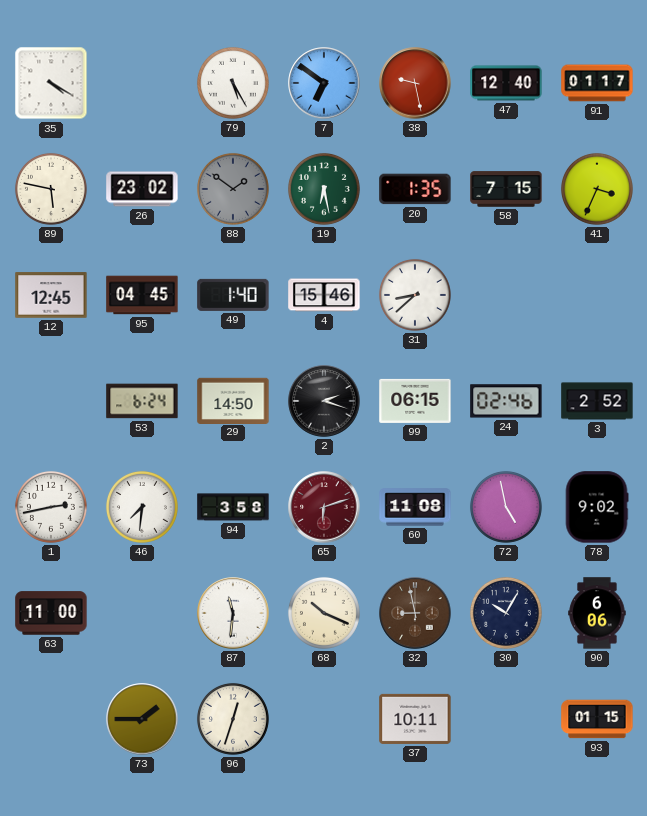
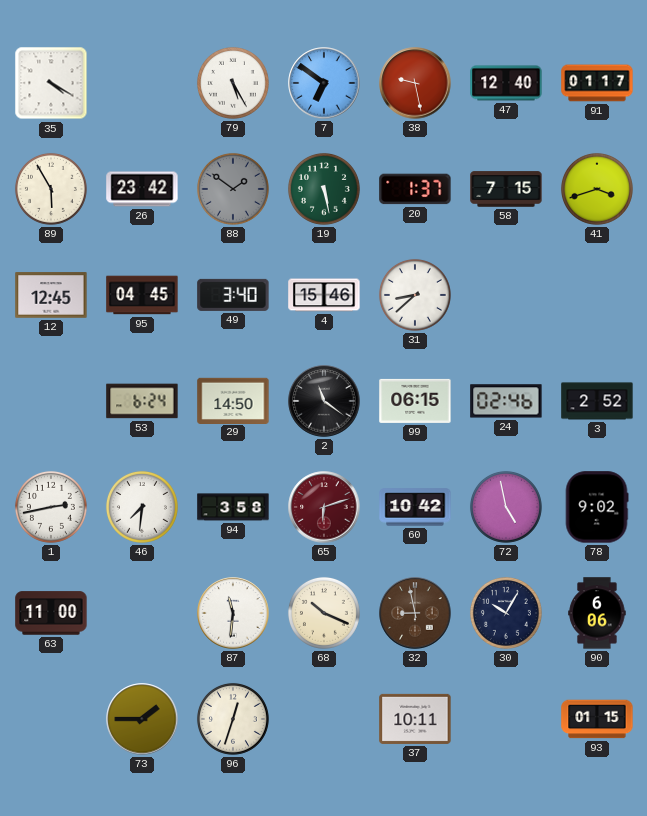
89: 5:47 -> 5:55 (51, 189)
26: 23:02 -> 23:42 (142, 189)
19: 6:28 -> 5:28 (324, 189)
20: 1:35 -> 1:37 (415, 189)
41: 3:34 -> 3:42 (597, 189)
49: 1:40 -> 3:40 (233, 295)
2: 2:18 -> 11:21 (324, 401)
60: 11:08 -> 10:42 (415, 507)
